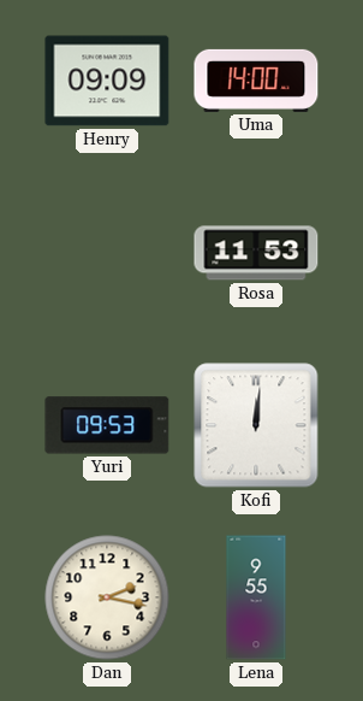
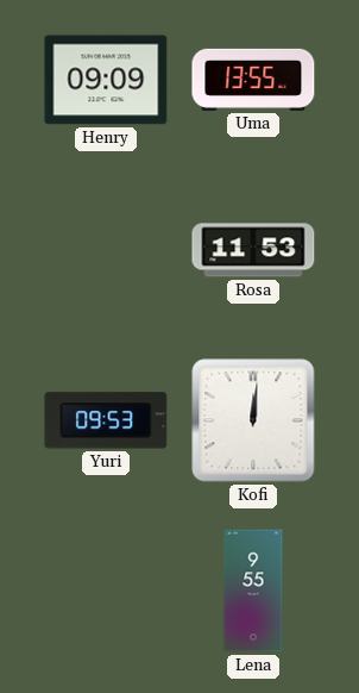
Uma: 14:00 -> 13:55 (253, 80)
Dan: 2:17 -> none (107, 597)
